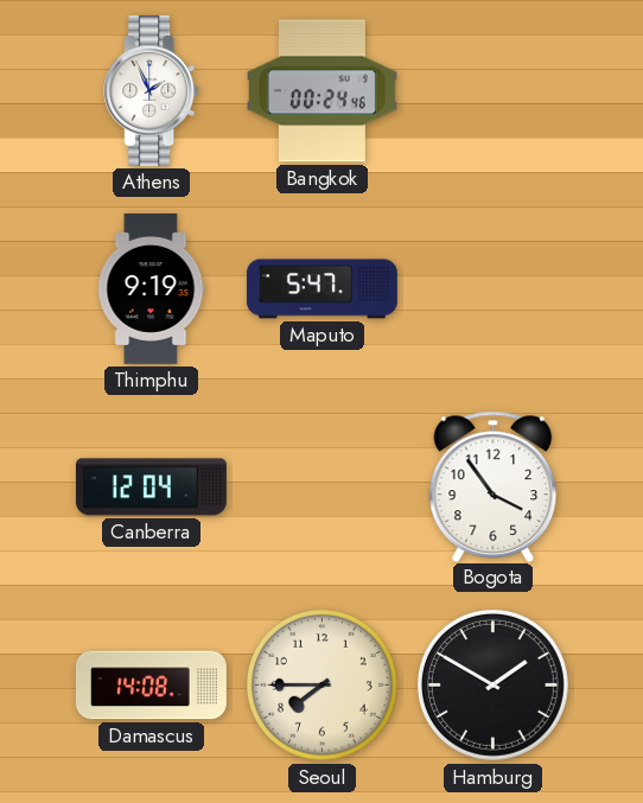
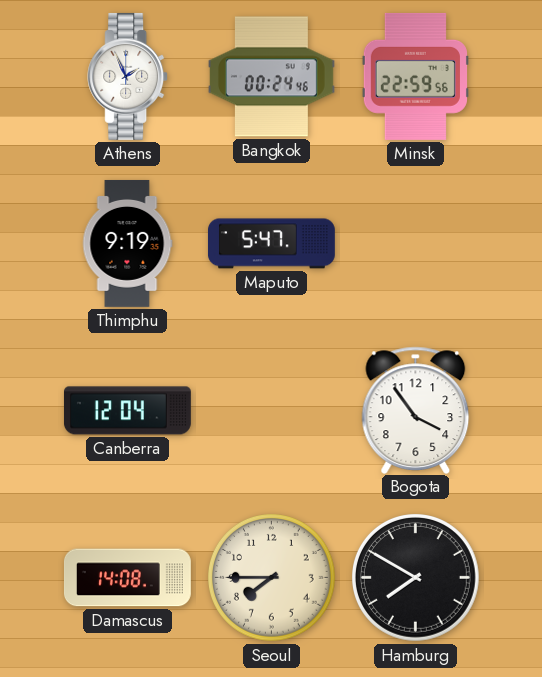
Minsk: none -> 22:59 (415, 76)
Hamburg: 1:50 -> 7:50 (416, 578)
